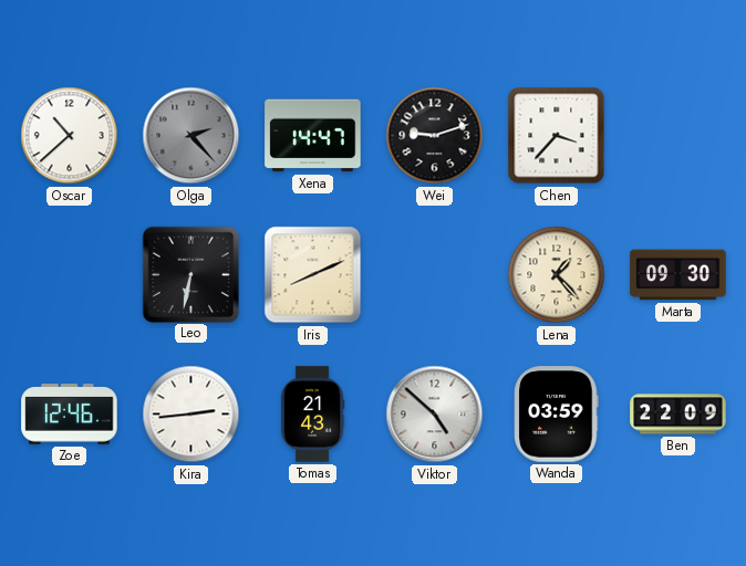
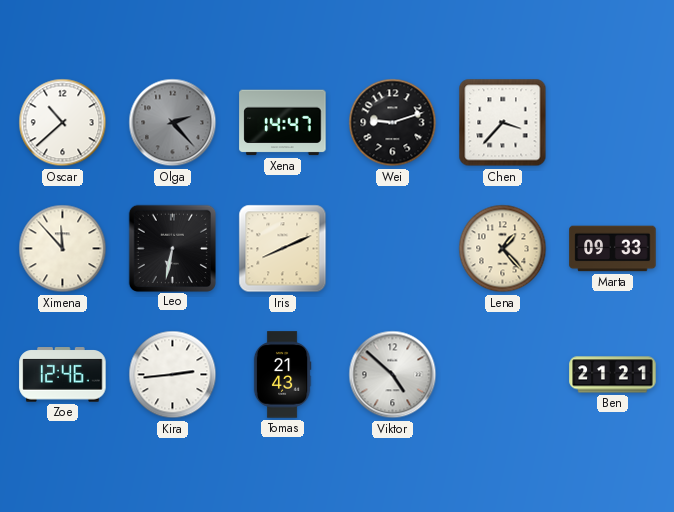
Ximena: none -> 11:53 (63, 249)
Marta: 09:30 -> 09:33 (613, 249)
Wanda: 03:59 -> none (557, 415)
Ben: 22:09 -> 21:21 (613, 375)
